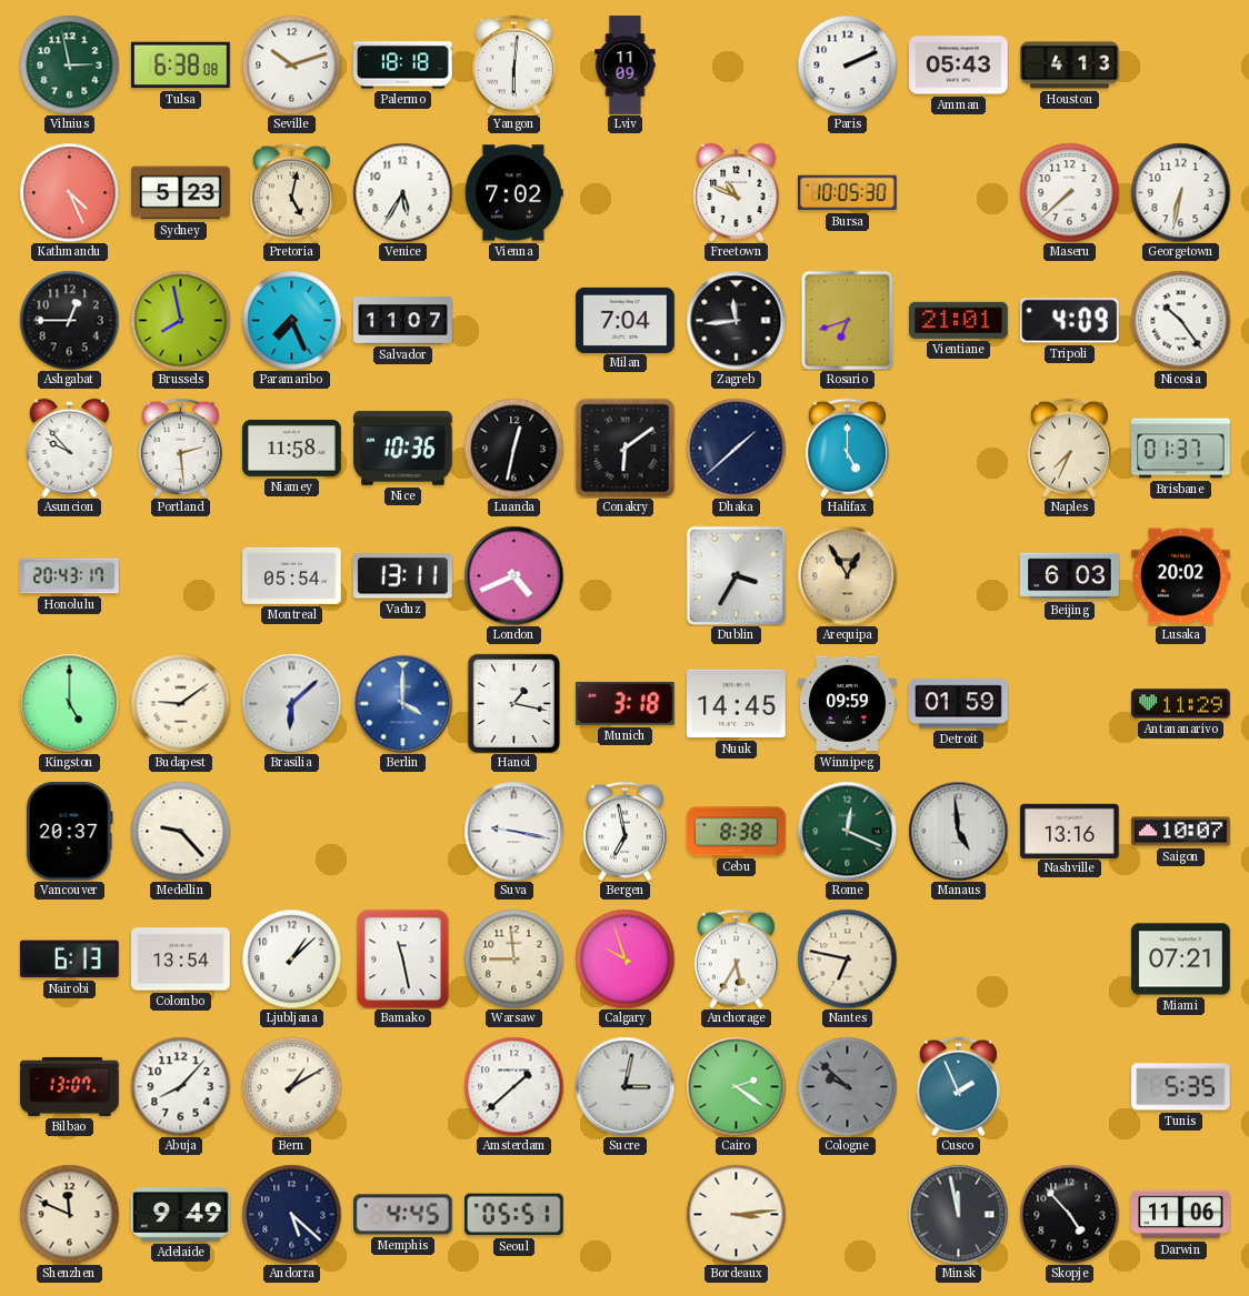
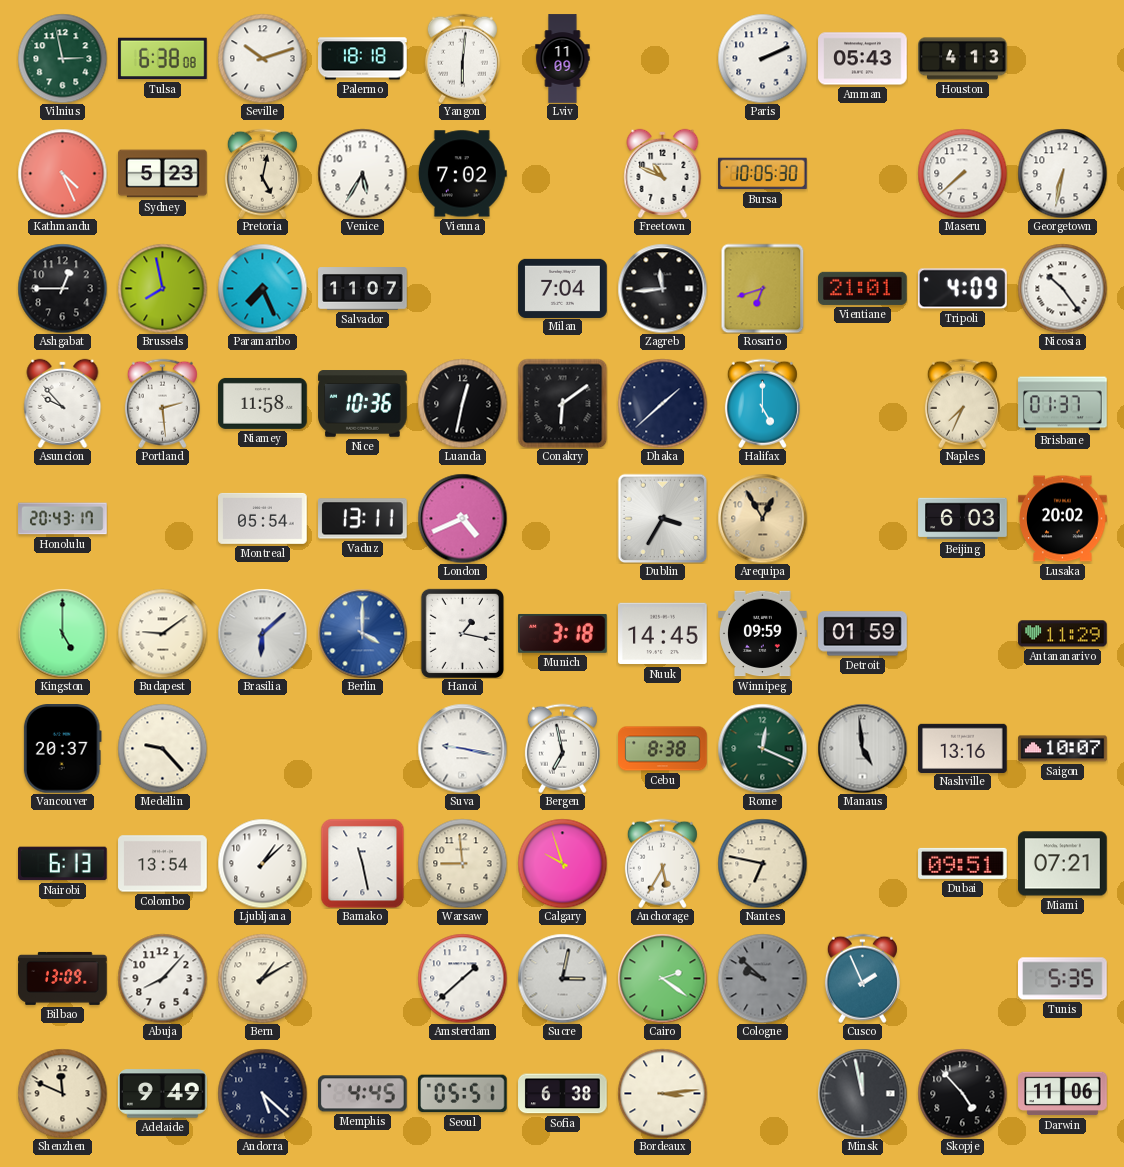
Dubai: none -> 09:51 (963, 863)
Bilbao: 13:07 -> 13:09 (63, 978)
Sofia: none -> 6:38 (563, 1094)
